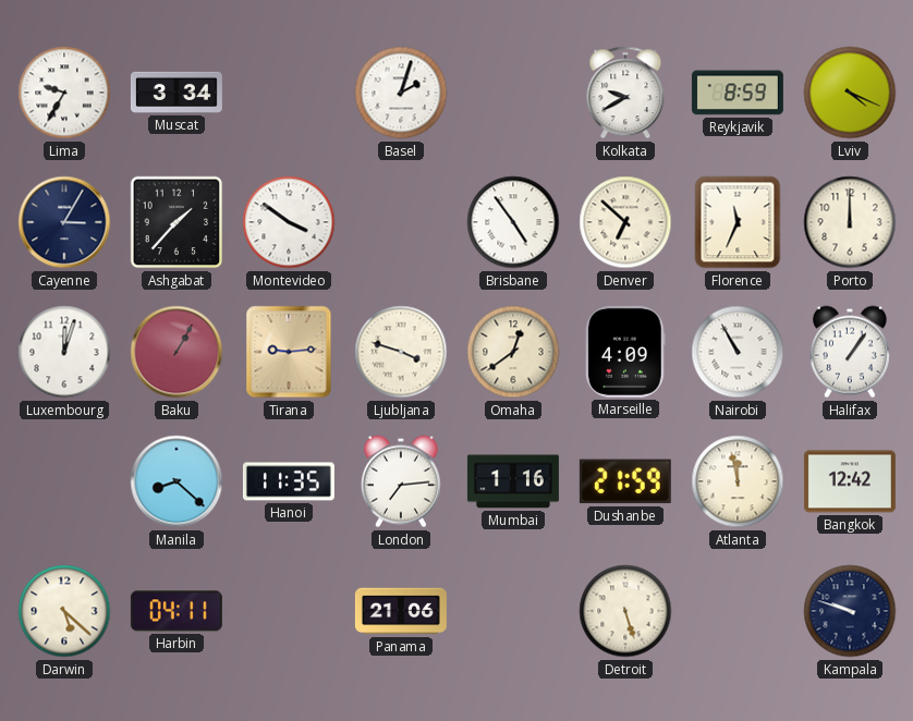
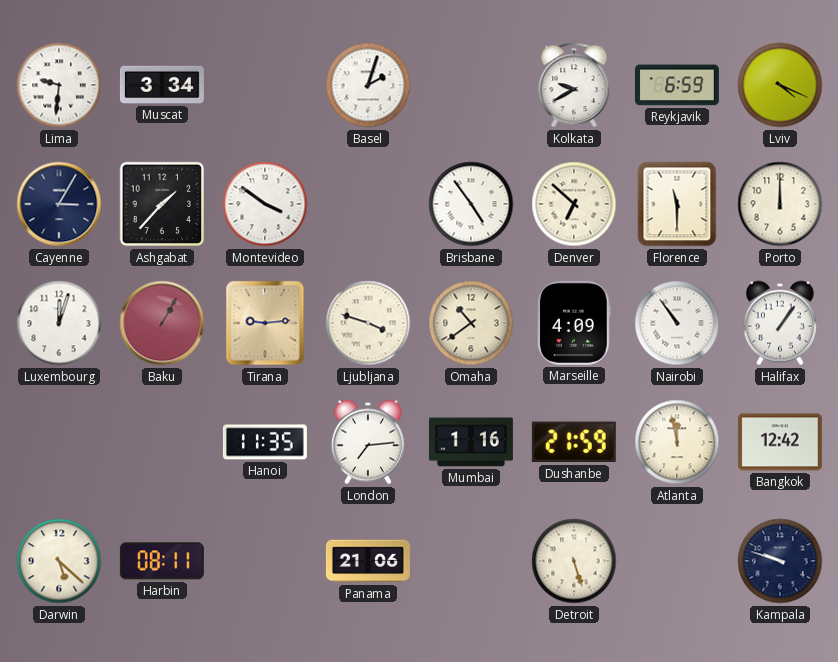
Lima: 9:35 -> 9:31 (59, 85)
Reykjavik: 8:59 -> 6:59 (677, 85)
Florence: 11:34 -> 11:30 (677, 204)
Omaha: 12:39 -> 10:39 (471, 323)
Nairobi: 10:55 -> 10:54 (677, 323)
Manila: 8:22 -> none (176, 481)
Harbin: 04:11 -> 08:11 (162, 561)
